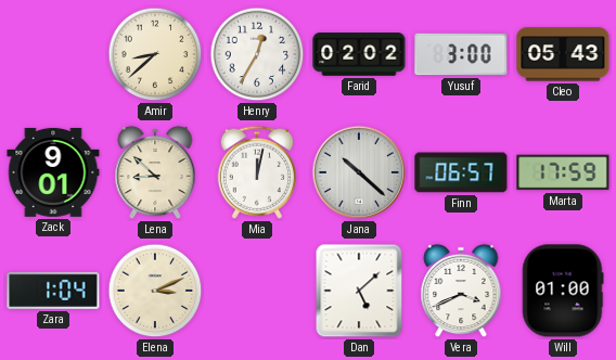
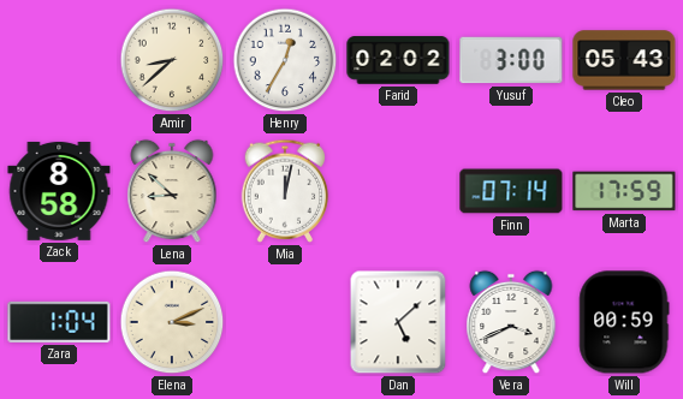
Zack: 9:01 -> 8:58 (59, 191)
Jana: 10:22 -> none (359, 172)
Finn: 06:57 -> 07:14 (511, 191)
Will: 01:00 -> 00:59 (624, 322)
